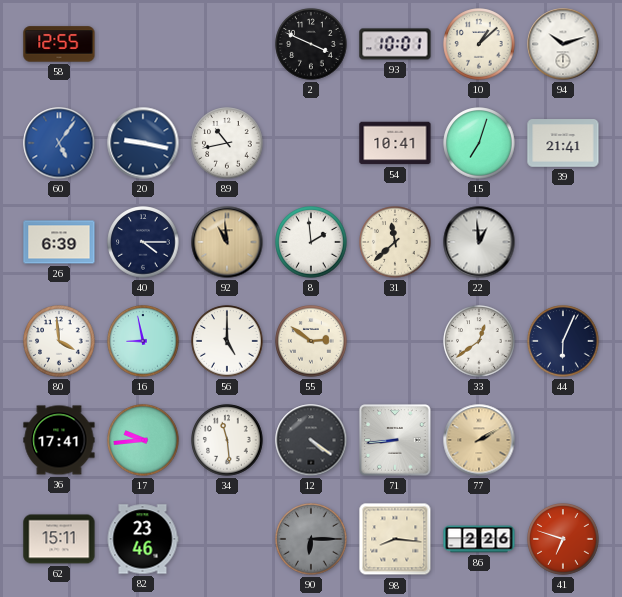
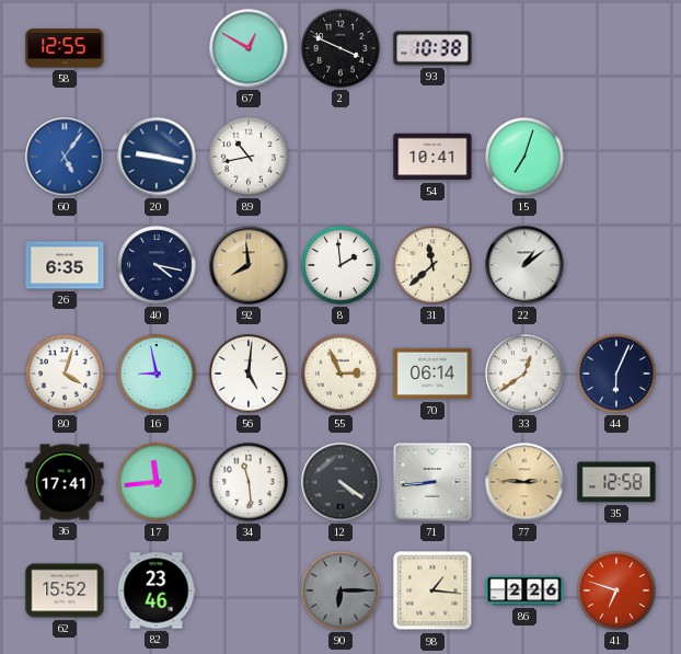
67: none -> 12:50 (249, 48)
93: 10:01 -> 10:38 (432, 48)
10: 1:08 -> none (479, 44)
94: 10:12 -> none (563, 44)
39: 21:41 -> none (563, 143)
26: 6:39 -> 6:35 (65, 265)
40: 4:15 -> 4:17 (157, 265)
92: 10:59 -> 7:59 (249, 265)
22: 12:59 -> 1:09 (524, 265)
80: 3:59 -> 4:03 (65, 374)
56: 5:00 -> 5:01 (249, 374)
55: 2:51 -> 2:56 (340, 374)
70: none -> 06:14 (432, 374)
17: 9:44 -> 11:44 (157, 482)
77: 2:10 -> 2:46 (524, 482)
35: none -> 12:58 (616, 482)
62: 15:11 -> 15:52 (65, 590)
98: 8:16 -> 1:16 (432, 590)
